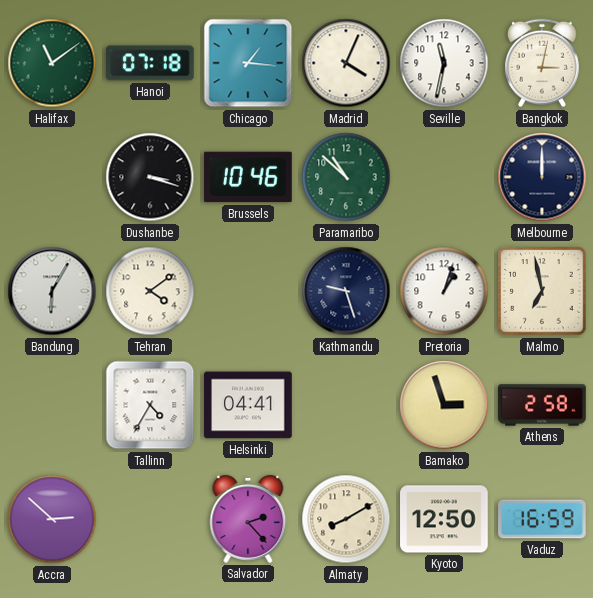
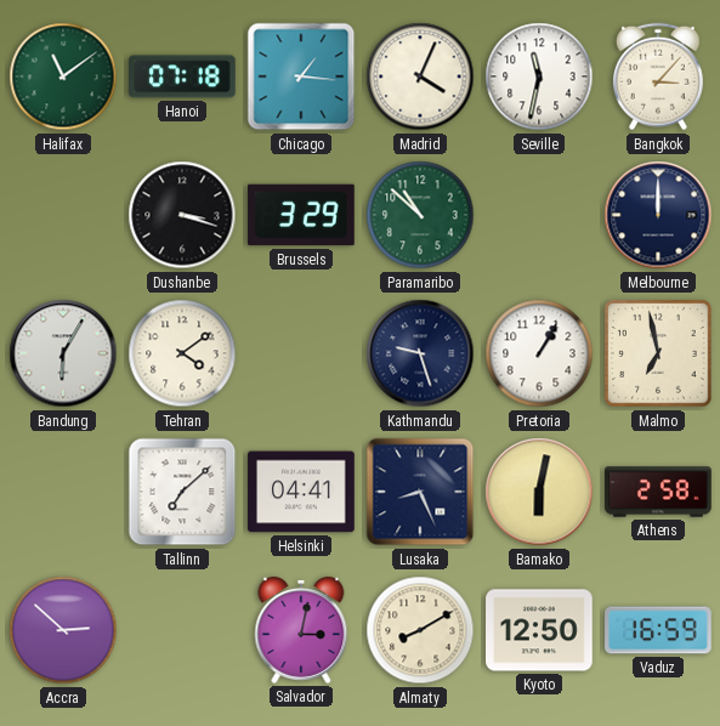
Bangkok: 3:02 -> 3:07 (658, 76)
Brussels: 10:46 -> 3:29 (301, 215)
Pretoria: 1:03 -> 1:05 (539, 353)
Tallinn: 4:35 -> 7:08 (182, 492)
Lusaka: none -> 8:26 (420, 492)
Bamako: 2:57 -> 6:02 (539, 492)
Salvador: 2:23 -> 3:02 (301, 630)
